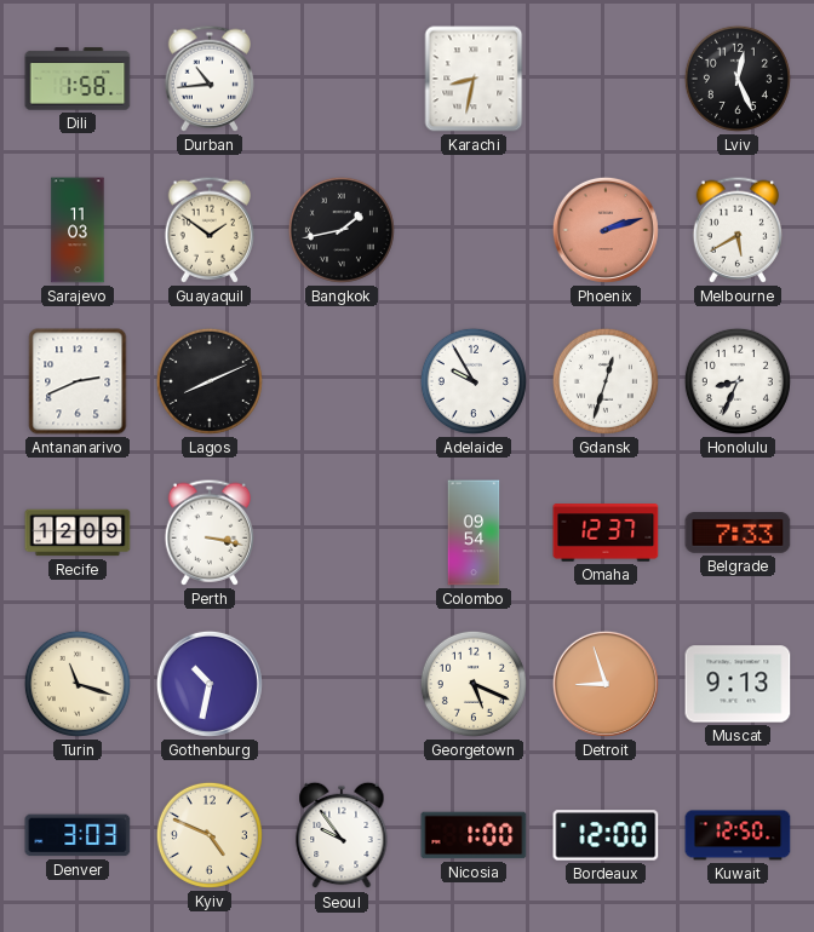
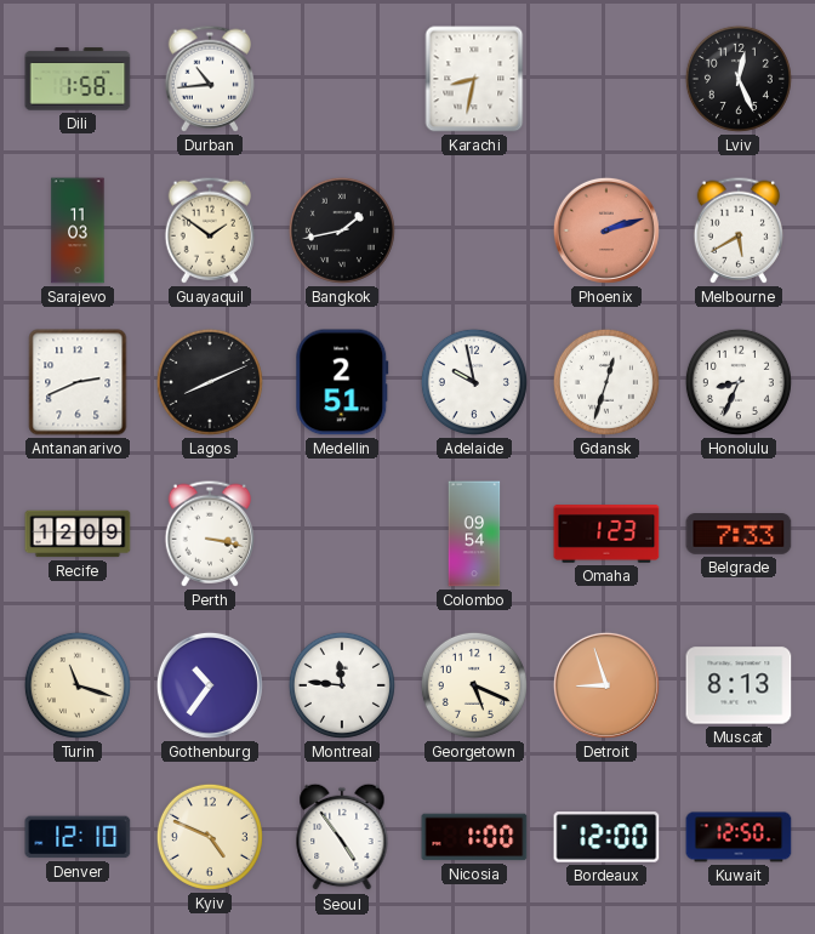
Medellin: none -> 2:51 (342, 382)
Adelaide: 9:55 -> 9:58 (474, 382)
Omaha: 12:37 -> 1:23 (606, 534)
Gothenburg: 10:32 -> 10:36 (210, 685)
Montreal: none -> 11:46 (342, 685)
Muscat: 9:13 -> 8:13 (739, 685)
Denver: 3:03 -> 12:10 (78, 837)
Seoul: 9:54 -> 4:54 (342, 837)
